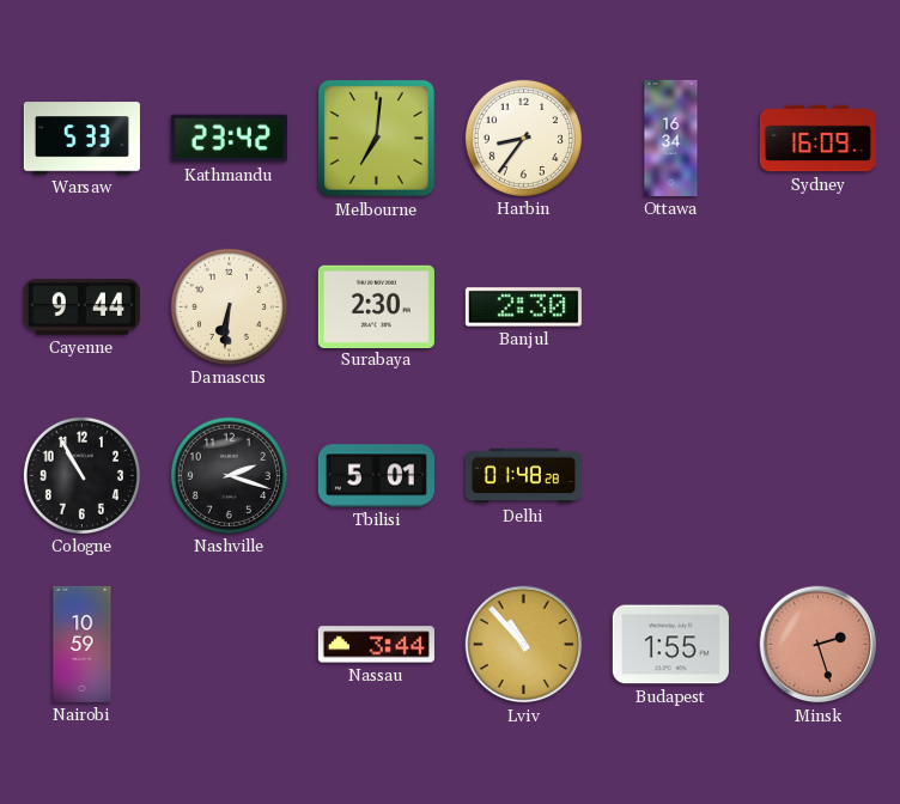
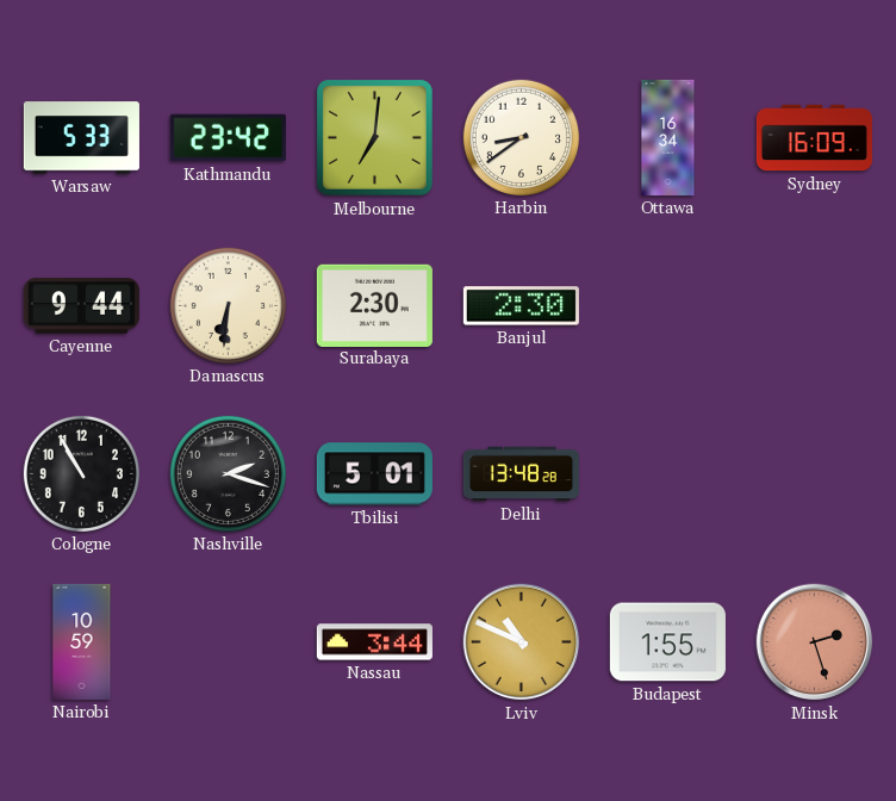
Harbin: 8:36 -> 8:39 (521, 137)
Delhi: 01:48 -> 13:48 (521, 474)
Lviv: 10:53 -> 10:49 (522, 642)
